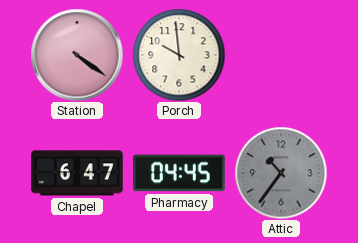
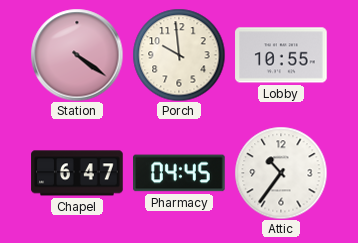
Lobby: none -> 10:55 (281, 55)
Attic dial: grey -> white (281, 173)
